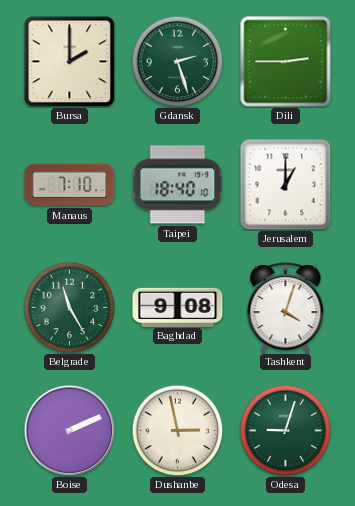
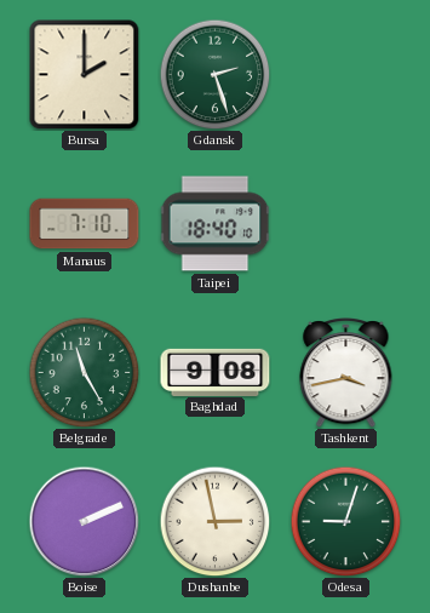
Dili: 2:45 -> none (286, 62)
Jerusalem: 1:00 -> none (286, 185)
Tashkent: 4:03 -> 3:43 (346, 373)
